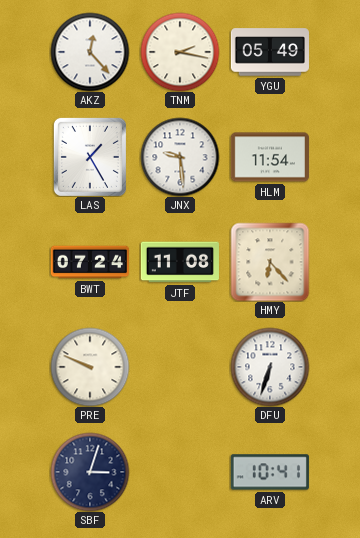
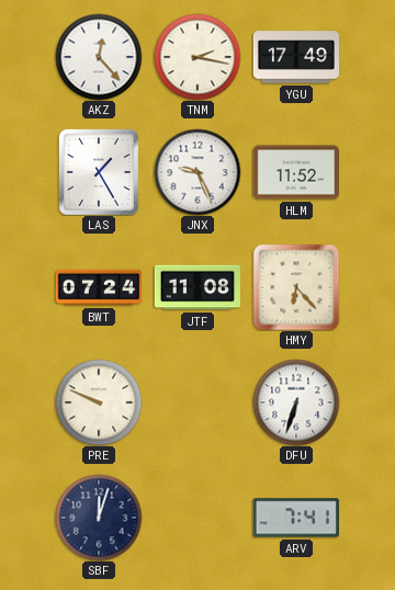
YGU: 05:49 -> 17:49 (295, 57)
JNX: 9:29 -> 9:26 (198, 172)
HLM: 11:54 -> 11:52 (296, 172)
SBF: 3:03 -> 12:03 (99, 518)
ARV: 10:41 -> 7:41 (296, 518)
